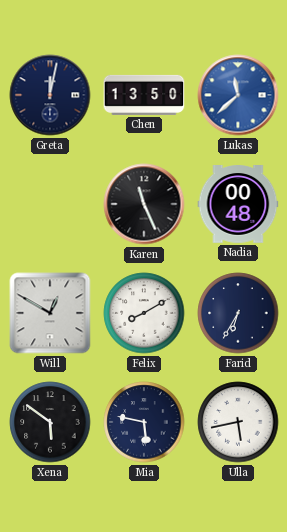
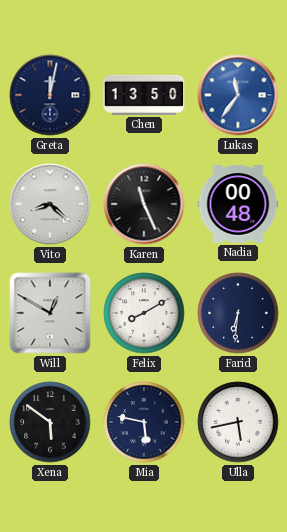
Lukas: 11:38 -> 11:36 (238, 95)
Vito: none -> 8:22 (50, 204)
Farid: 6:35 -> 6:31 (238, 313)
